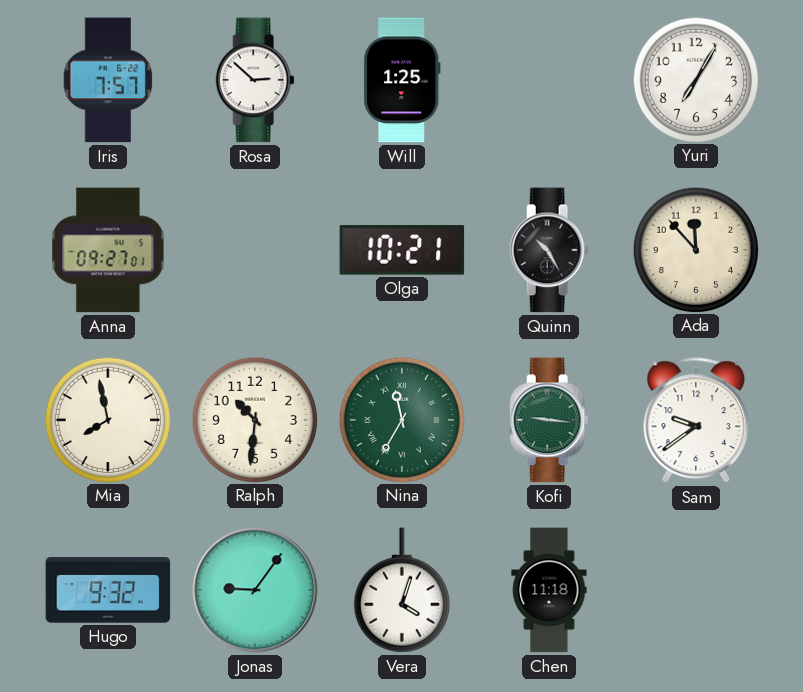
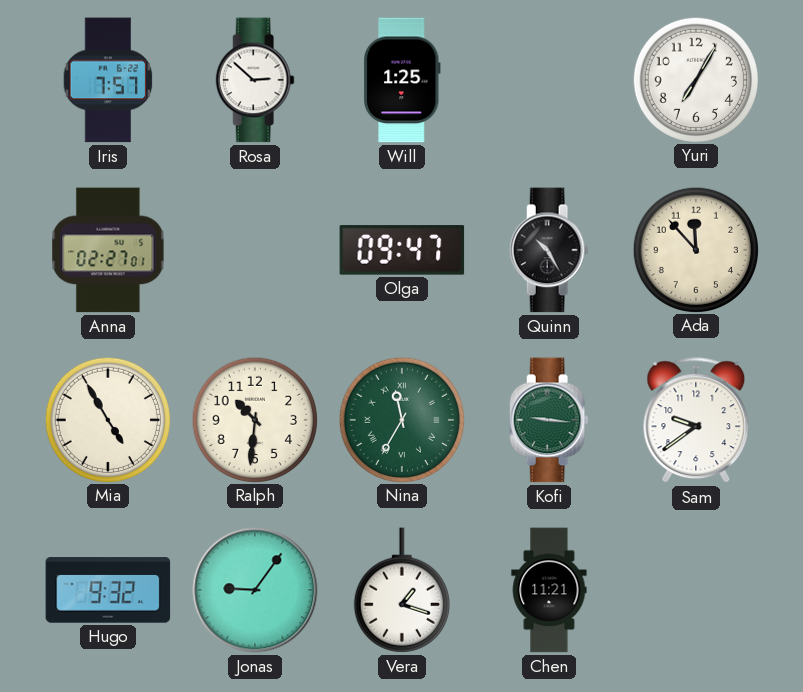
Anna: 09:27 -> 02:27 (108, 250)
Olga: 10:21 -> 09:47 (402, 250)
Mia: 7:58 -> 4:55 (107, 419)
Vera: 4:03 -> 1:18 (402, 590)
Chen: 11:18 -> 11:21 (549, 590)
